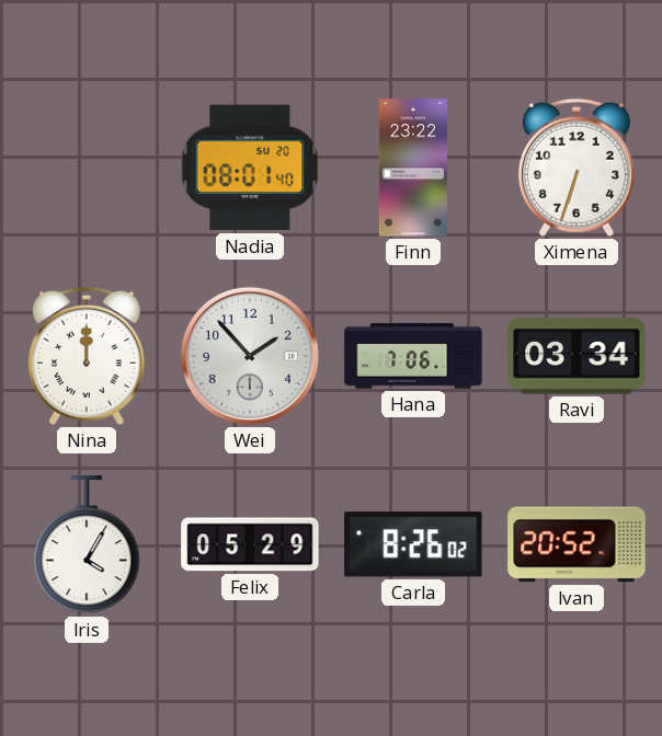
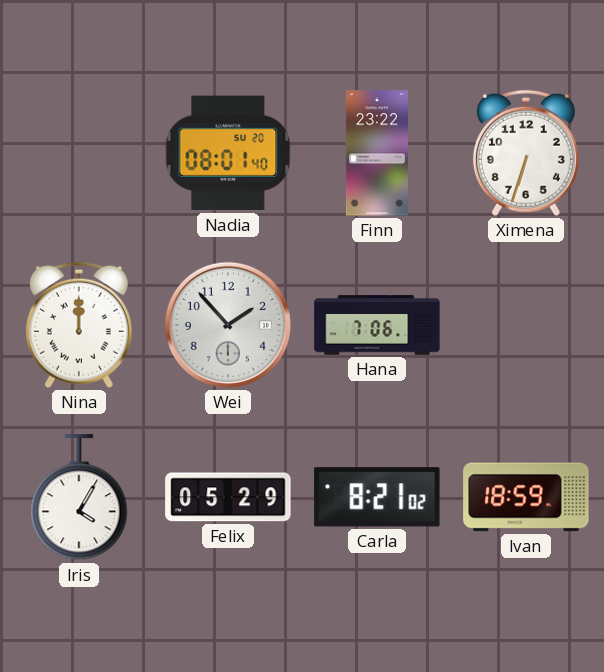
Ravi: 03:34 -> none (577, 356)
Carla: 8:26 -> 8:21 (377, 497)
Ivan: 20:52 -> 18:59 (526, 497)
